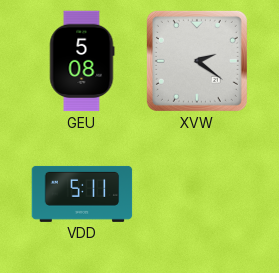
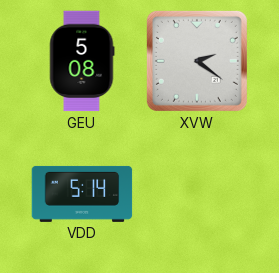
VDD: 5:11 -> 5:14 (82, 194)
